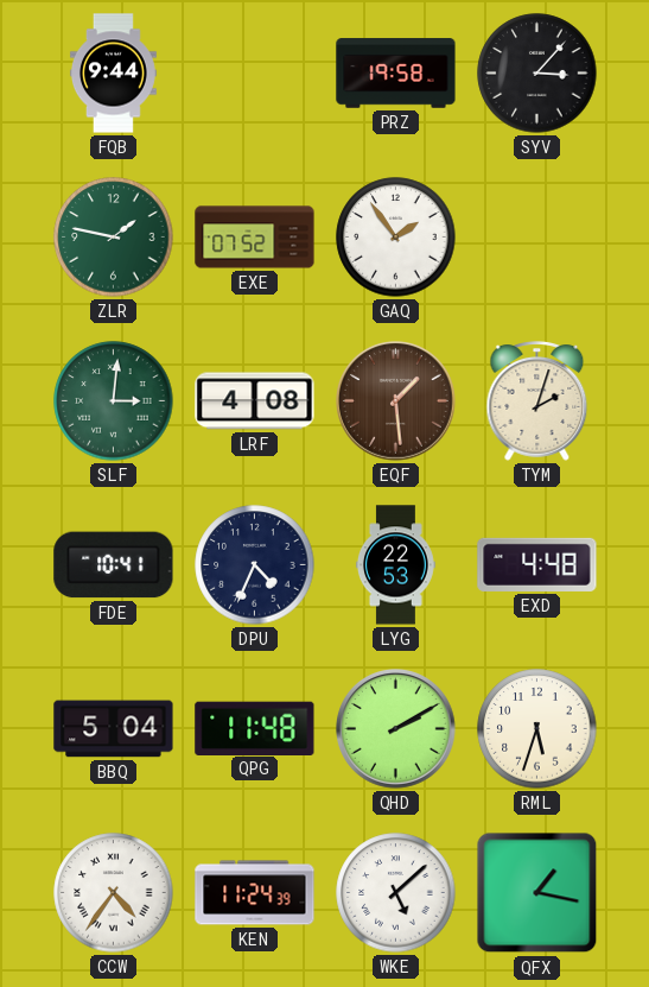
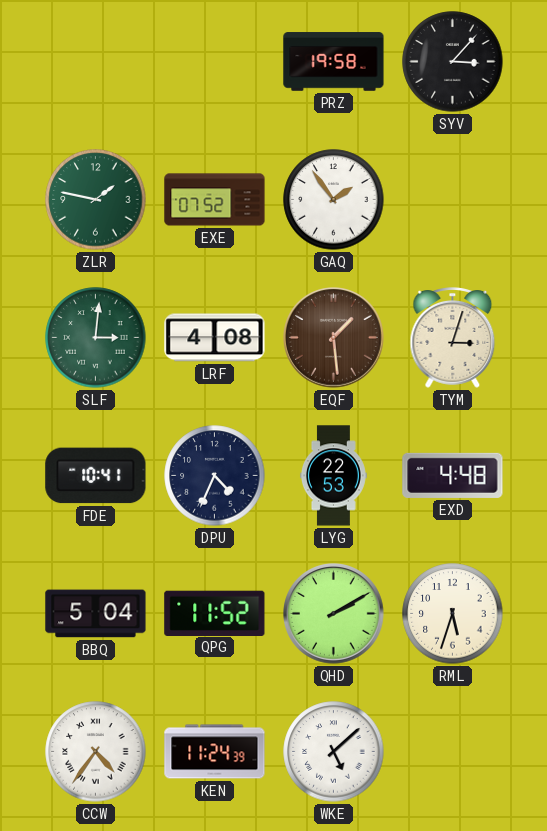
FQB: 9:44 -> none (113, 74)
TYM: 2:03 -> 3:03 (453, 338)
QPG: 11:48 -> 11:52 (215, 613)
QFX: 1:17 -> none (537, 893)
